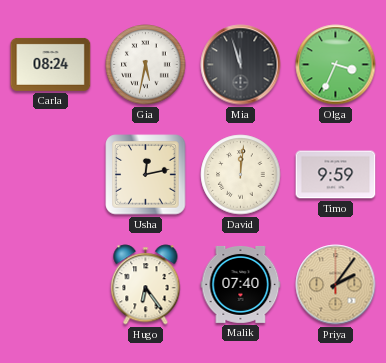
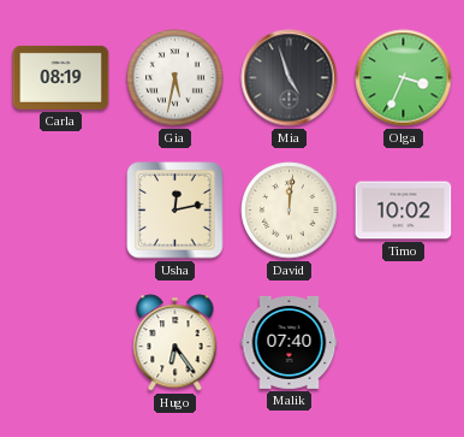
Carla: 08:24 -> 08:19 (61, 77)
Mia: 11:57 -> 4:57 (290, 78)
Timo: 9:59 -> 10:02 (404, 211)
Priya: 2:06 -> none (336, 285)
